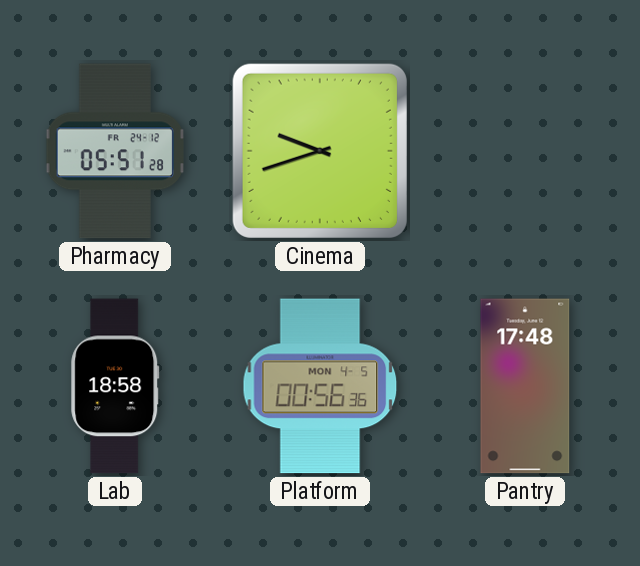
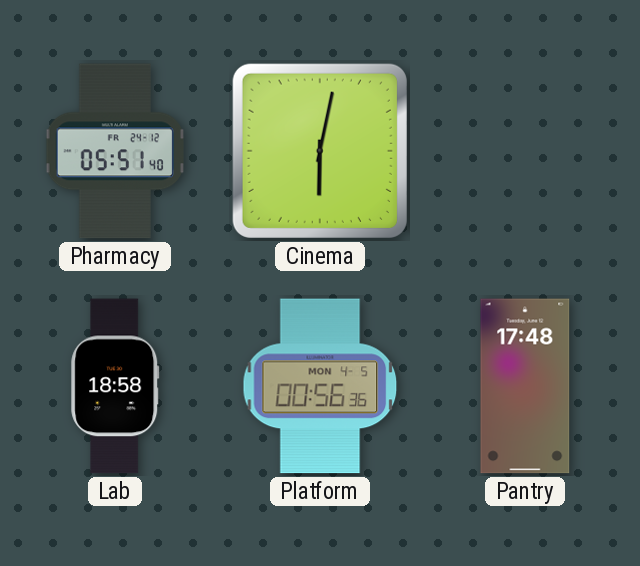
Pharmacy: 05:51:28 -> 05:51:40 (115, 151)
Cinema: 9:42 -> 6:02 (320, 151)
